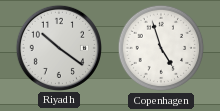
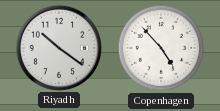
Copenhagen: 4:57 -> 4:53 (161, 48)
